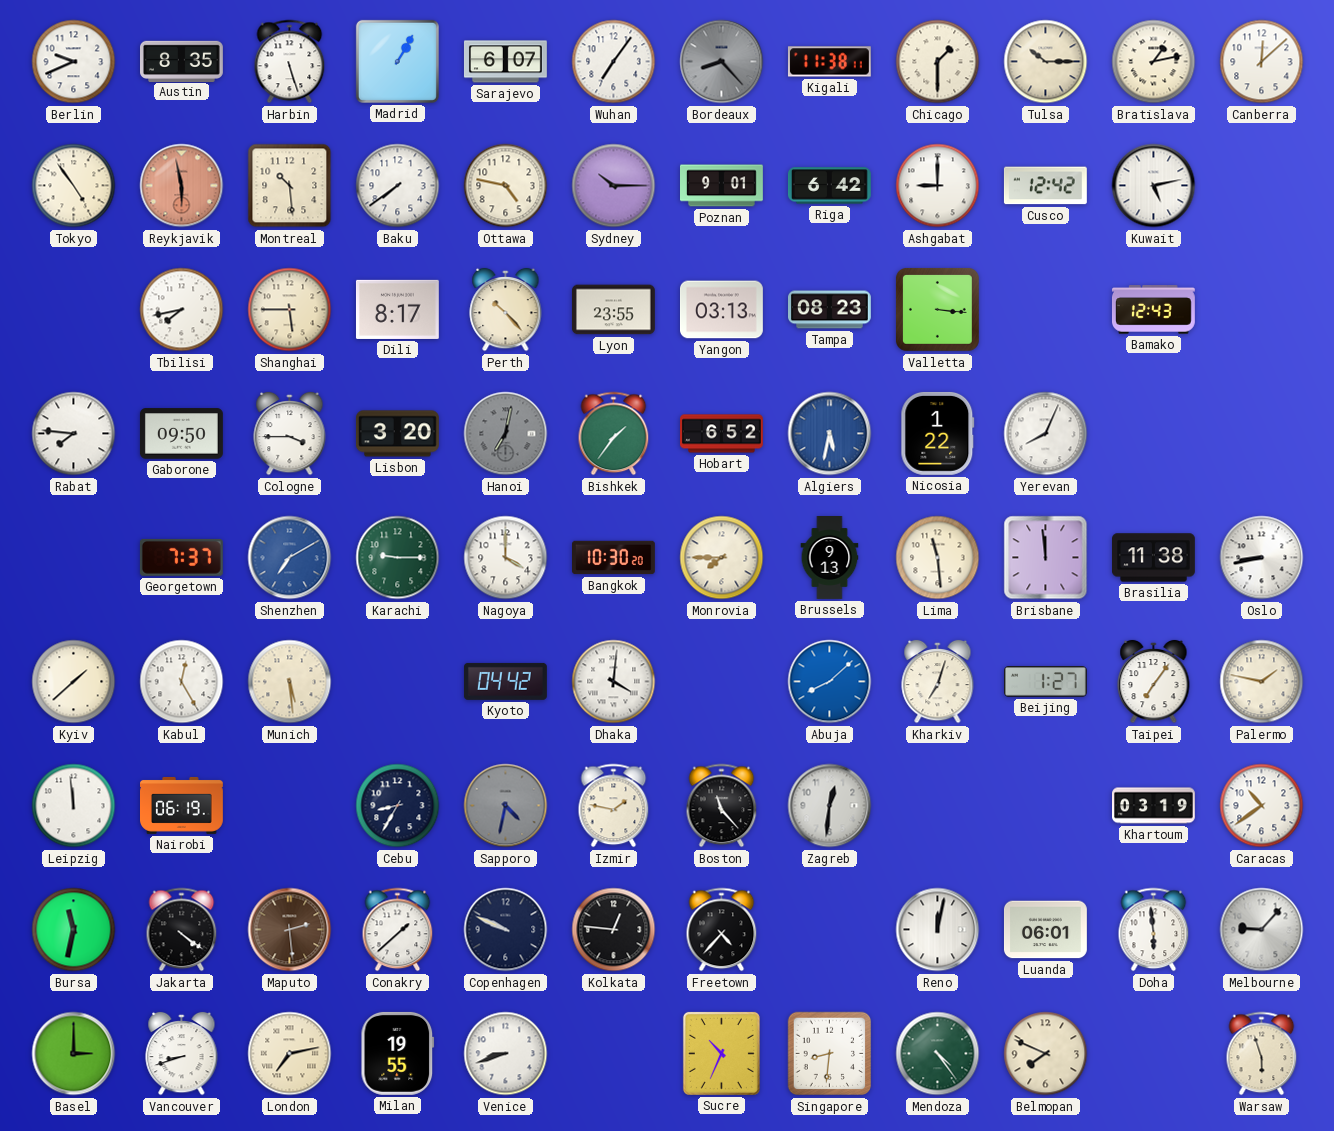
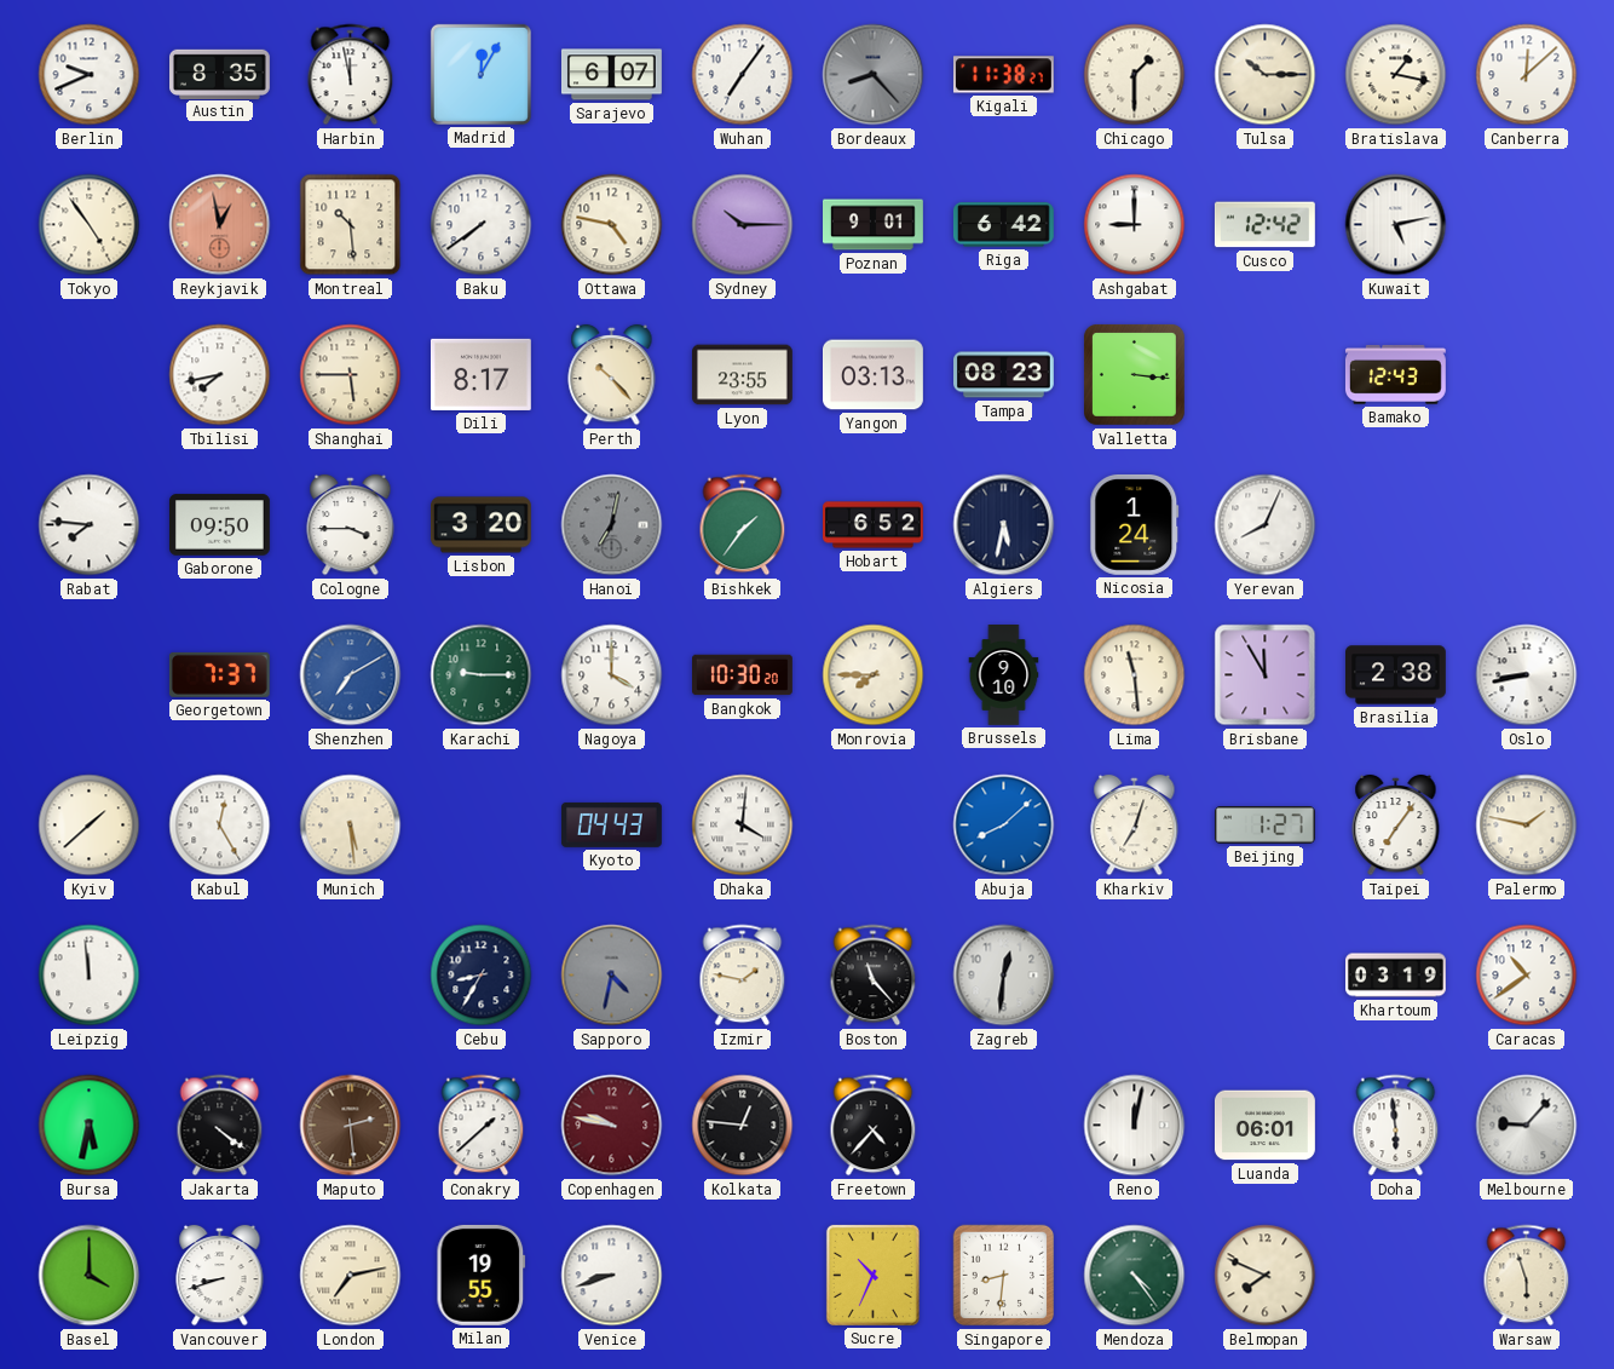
Harbin: 5:27 -> 11:58 (351, 75)
Madrid: 1:05 -> 12:05 (480, 74)
Kigali: 11:38:11 -> 11:38:27 (1003, 75)
Bratislava: 1:13 -> 1:17 (1396, 75)
Reykjavik: 5:58 -> 12:58 (220, 225)
Algiers dial: blue -> navy (1004, 525)
Nicosia: 1:22 -> 1:24 (1135, 524)
Brussels: 9:13 -> 9:10 (1004, 675)
Brisbane: 11:59 -> 11:55 (1266, 675)
Brasilia: 11:38 -> 2:38 (1396, 675)
Kyoto: 04:42 -> 04:43 (611, 824)
Nairobi: 06:19 -> none (182, 805)
Bursa: 11:32 -> 5:32 (90, 1126)
Copenhagen: 9:49 -> 9:47 (612, 1126)
Copenhagen dial: navy -> burgundy (612, 1126)
Basel: 3:00 -> 4:00 (90, 1276)
